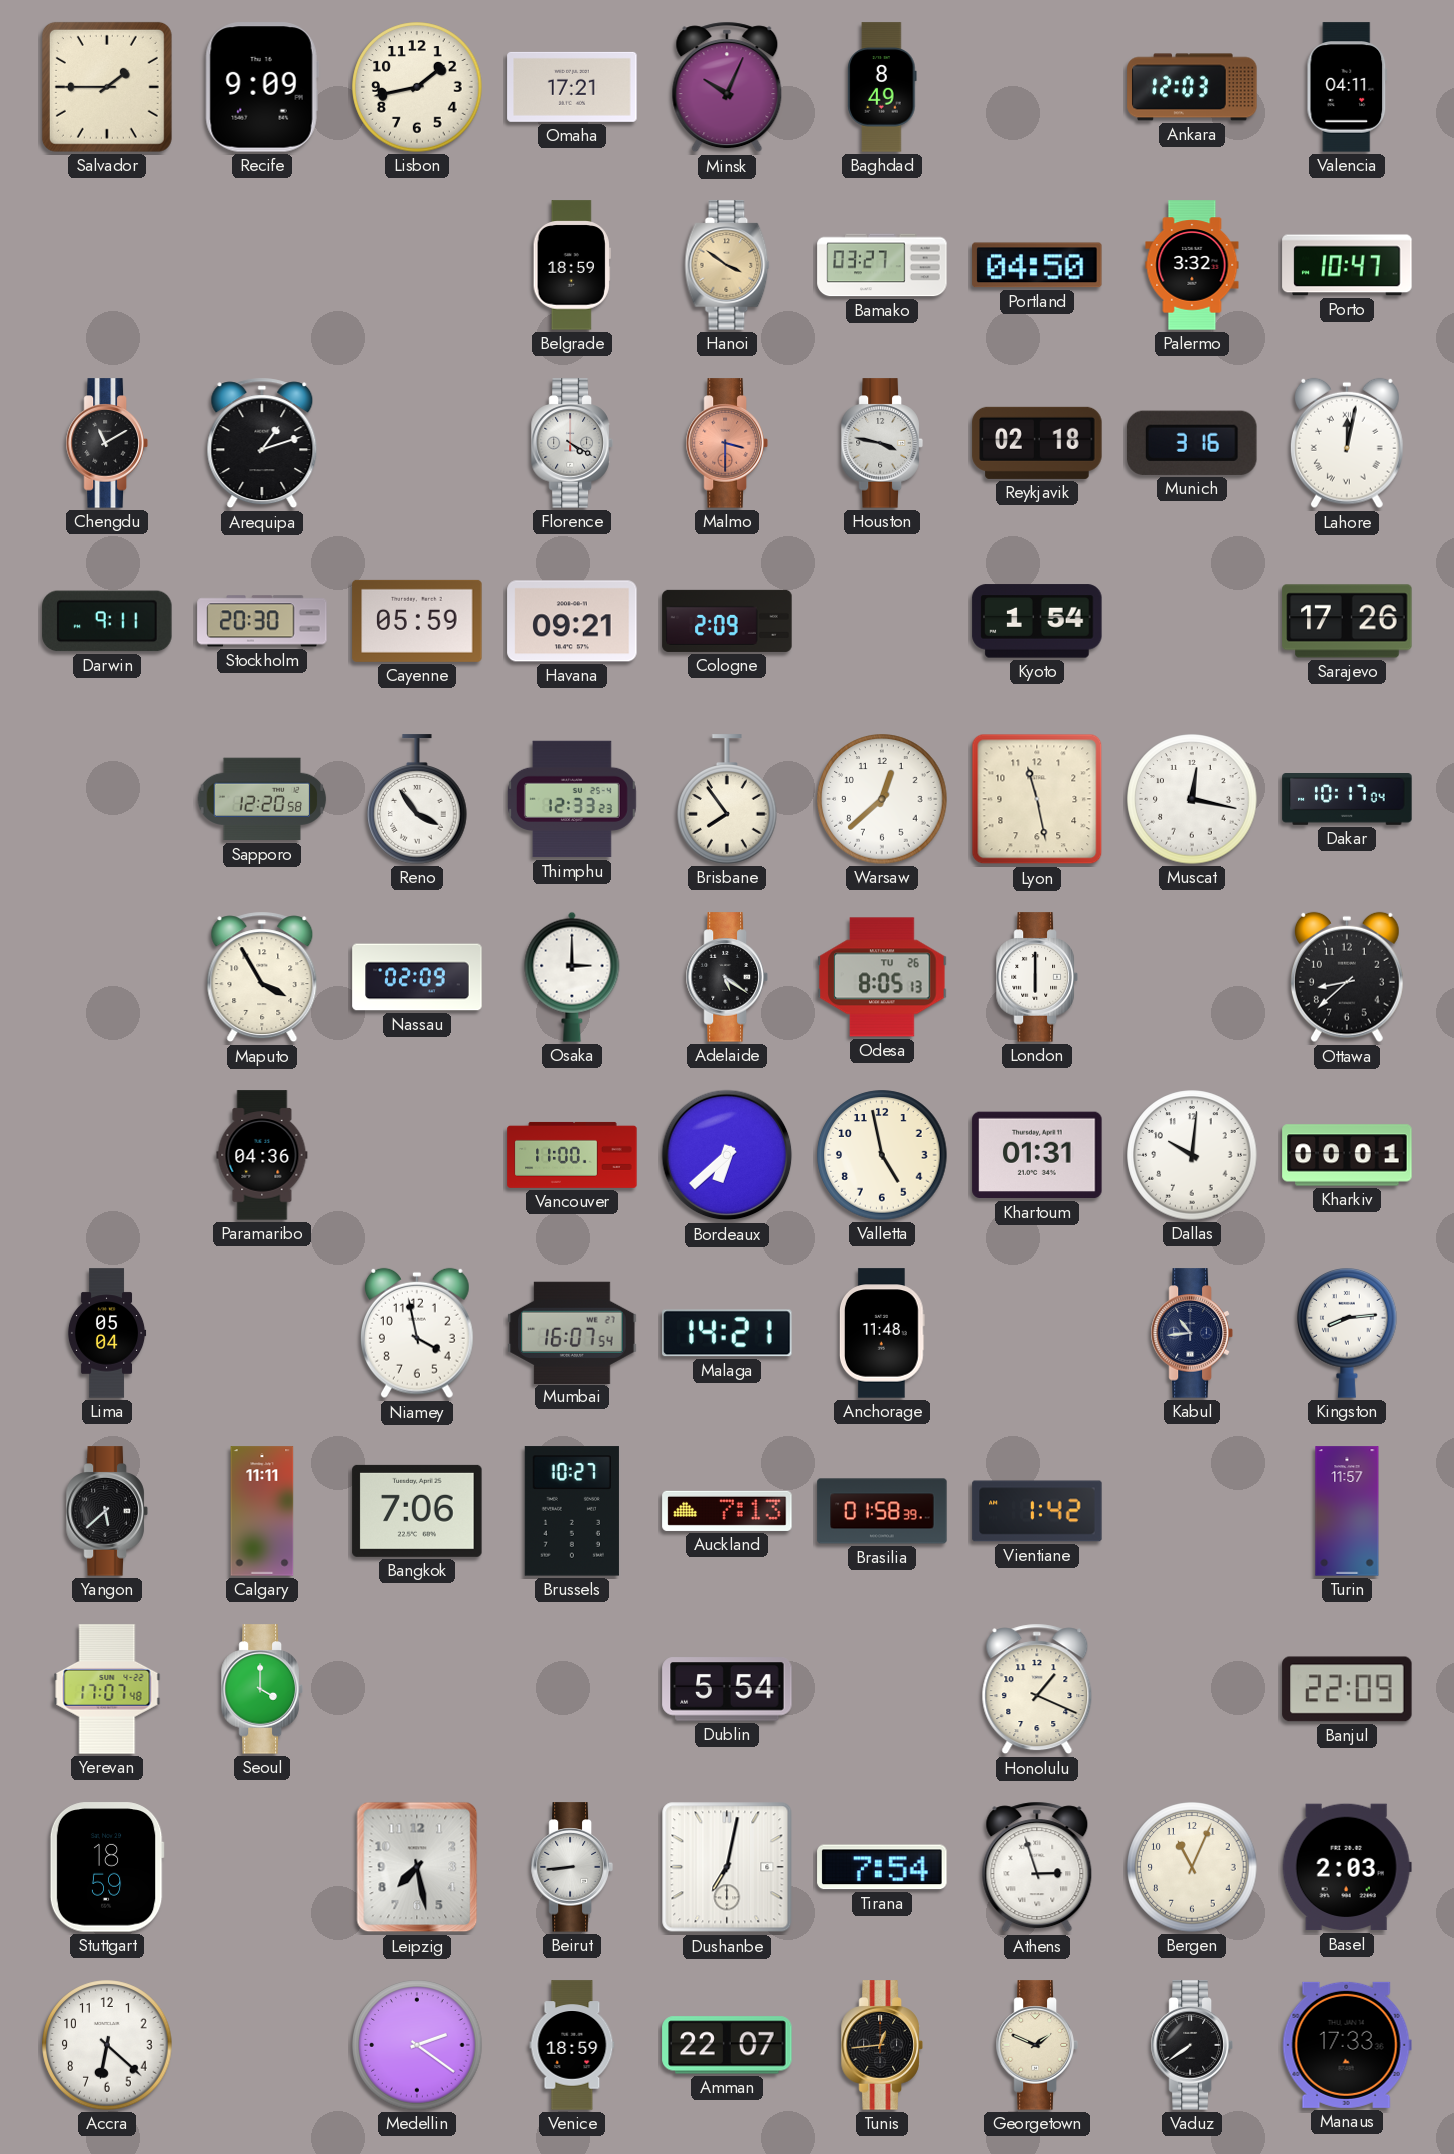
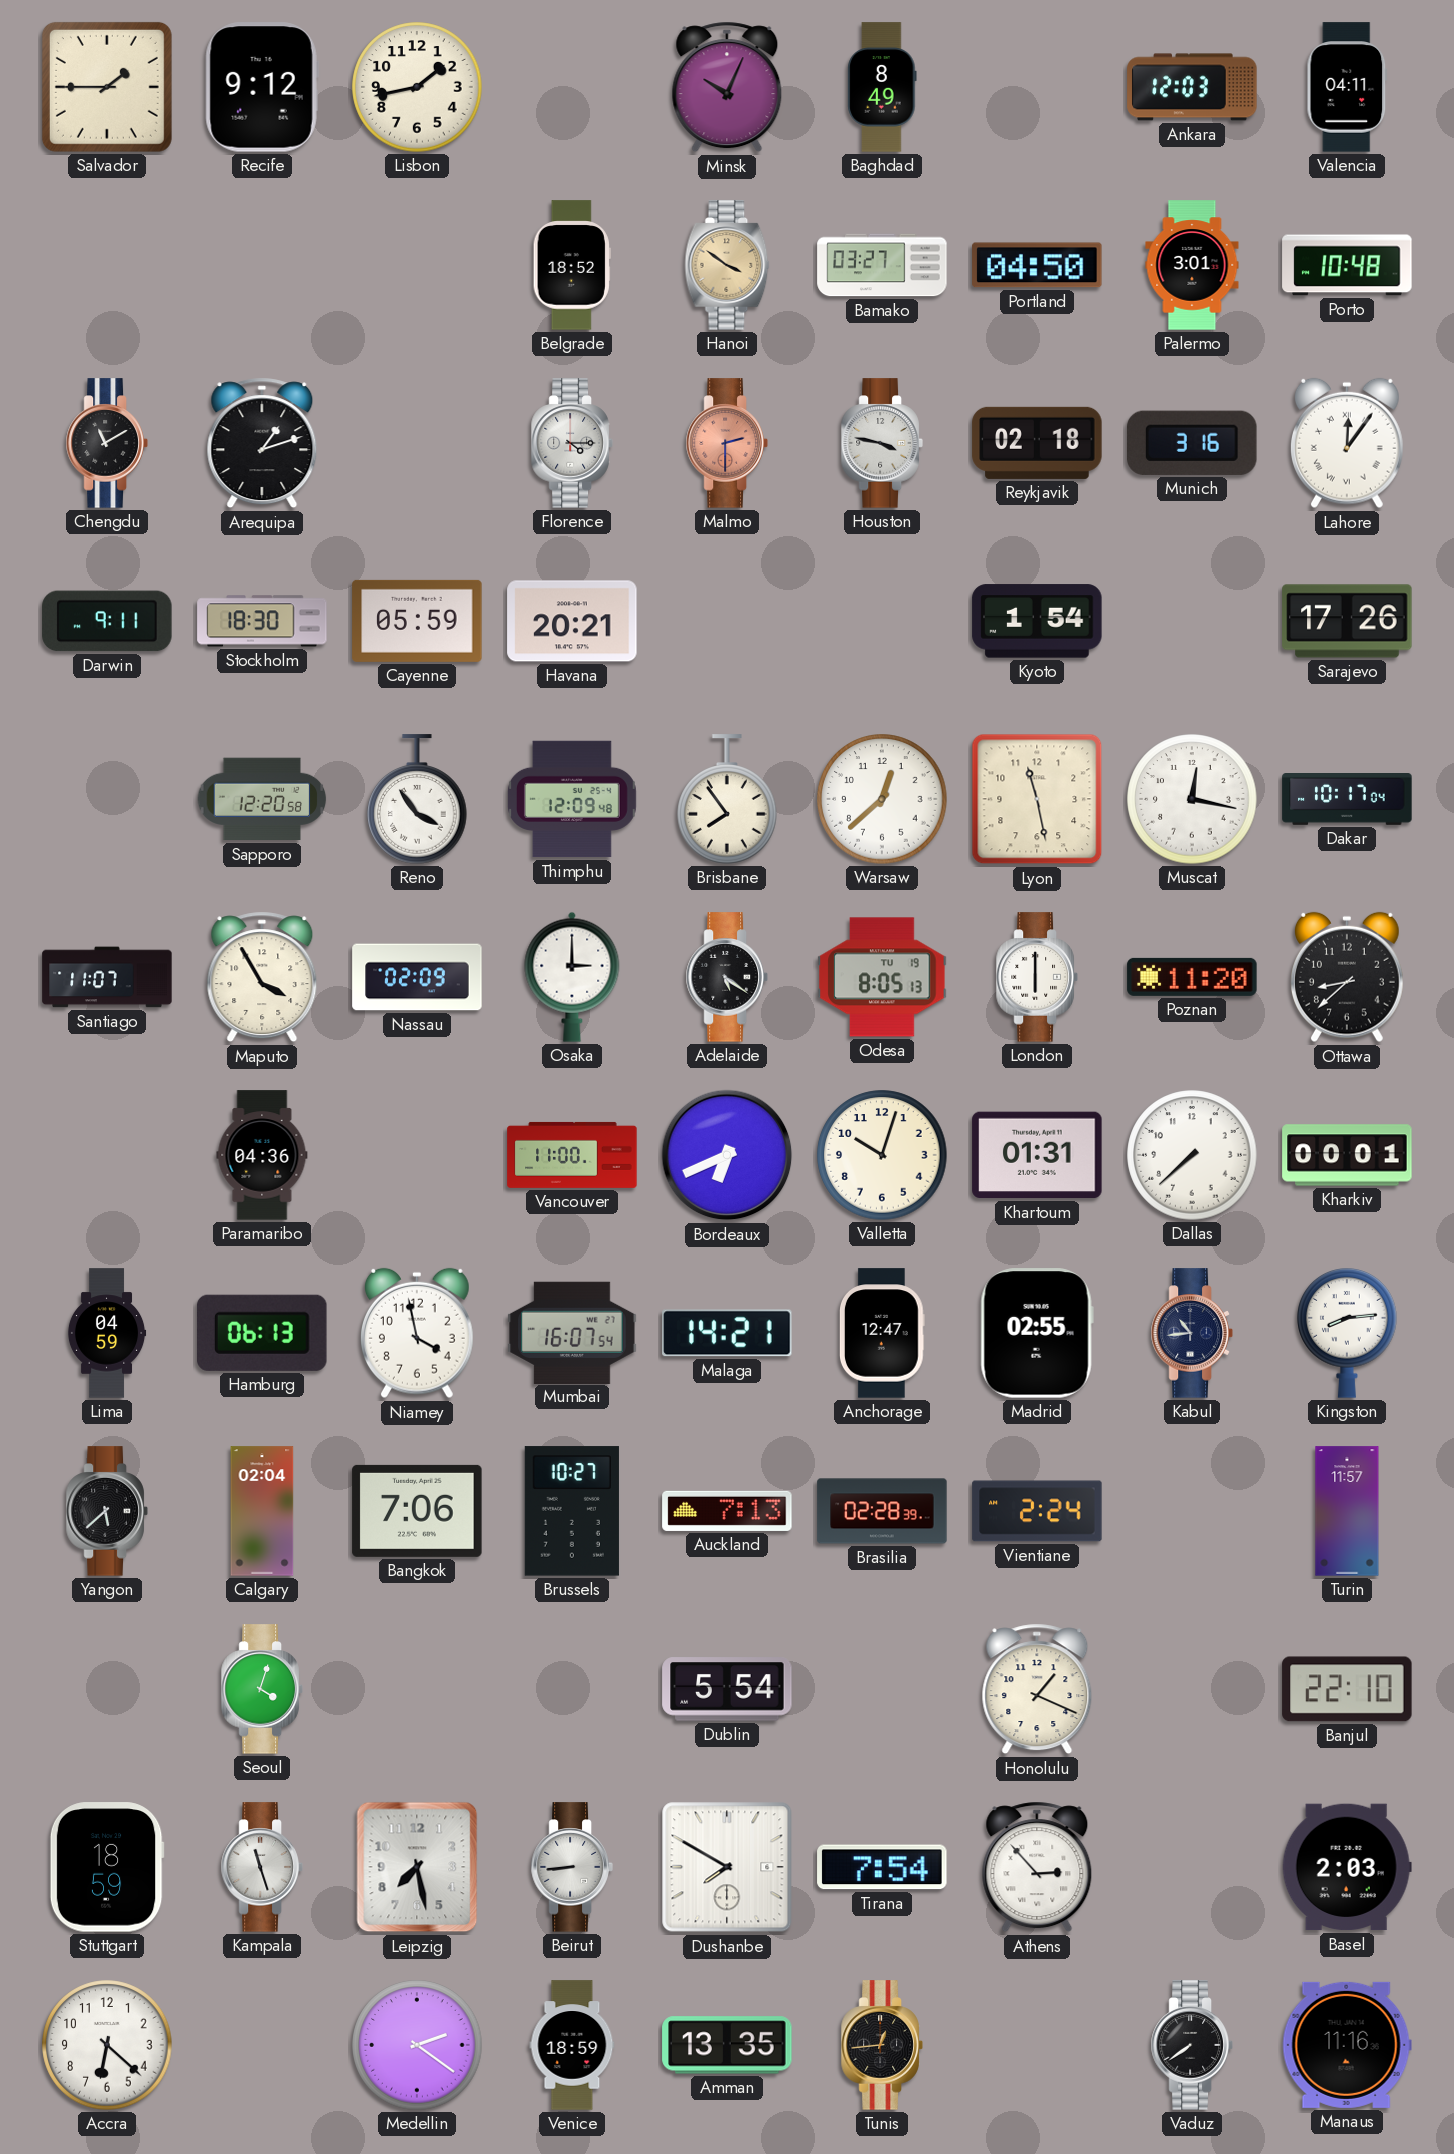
Recife: 9:09 -> 9:12 (262, 87)
Omaha: 17:21 -> none (572, 87)
Belgrade: 18:59 -> 18:52 (572, 265)
Palermo: 3:32 -> 3:01 (1192, 265)
Porto: 10:47 -> 10:48 (1347, 265)
Florence: 4:20 -> 4:15 (572, 443)
Malmo: 3:30 -> 2:30 (727, 443)
Lahore: 12:02 -> 12:06 (1347, 443)
Stockholm: 20:30 -> 18:30 (262, 621)
Havana: 09:21 -> 20:21 (572, 621)
Cologne: 2:09 -> none (727, 621)
Thimphu: 12:33 -> 12:09 (572, 799)
Santiago: none -> 11:07 (107, 977)
Odesa date: TU 26 -> TU 19 (882, 977)
Poznan: none -> 11:20 (1192, 977)
Bordeaux: 6:38 -> 6:41 (727, 1155)
Valletta: 4:58 -> 10:03 (882, 1155)
Dallas: 10:01 -> 7:38 (1192, 1155)
Lima: 05:04 -> 04:59 (107, 1333)
Hamburg: none -> 06:13 (263, 1333)
Anchorage: 11:48 -> 12:47 (882, 1333)
Madrid: none -> 02:55 (1037, 1333)
Calgary: 11:11 -> 02:04 (262, 1511)
Brasilia: 01:58 -> 02:28 (882, 1511)
Vientiane: 1:42 -> 2:24 (1037, 1511)
Yerevan: 17:07 -> none (107, 1689)
Seoul: 4:00 -> 4:03 (262, 1689)
Banjul: 22:09 -> 22:10 (1347, 1689)
Kampala: none -> 11:27 (262, 1867)
Dushanbe: 7:02 -> 7:50 (727, 1867)
Athens: 2:57 -> 2:53 (1037, 1867)
Bergen: 11:04 -> none (1192, 1867)
Amman: 22:07 -> 13:35 (727, 2045)
Georgetown: 1:49 -> none (1037, 2045)
Manaus: 17:33 -> 11:16 (1347, 2045)
